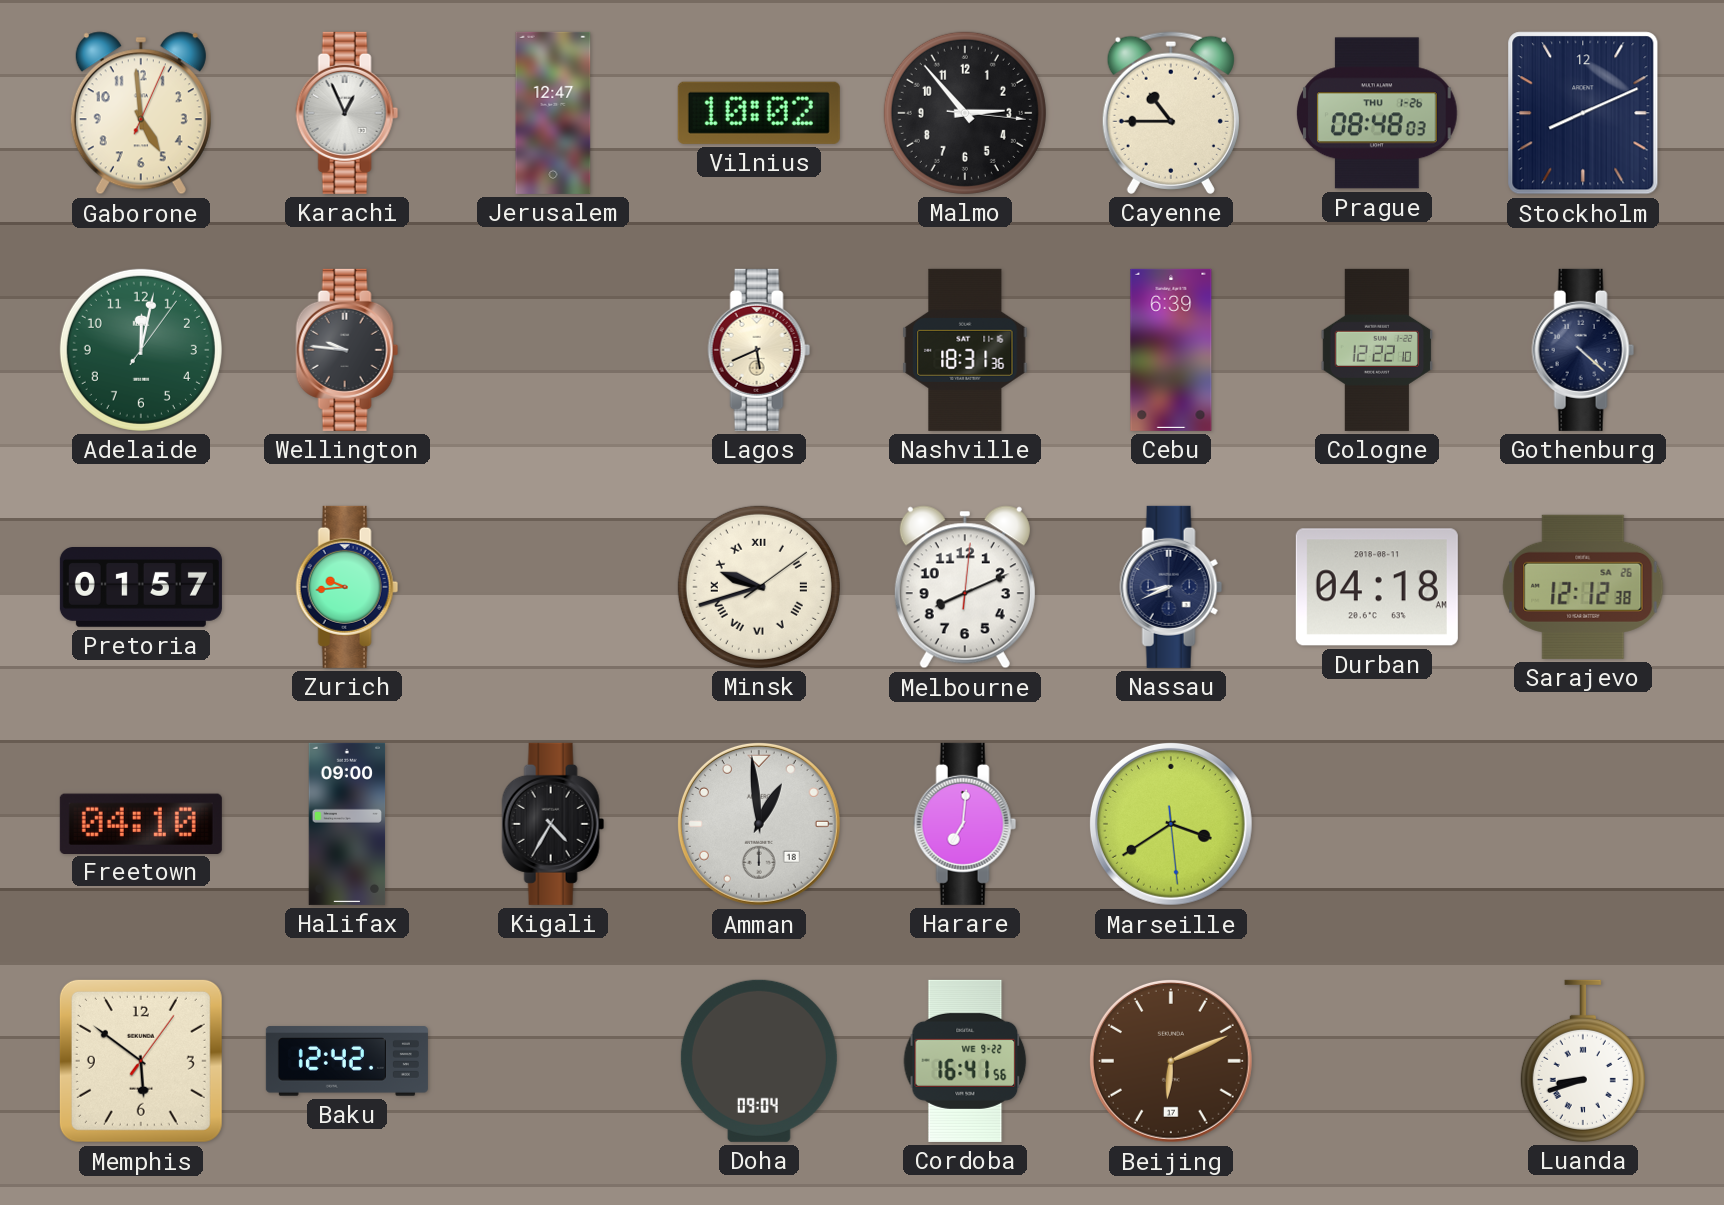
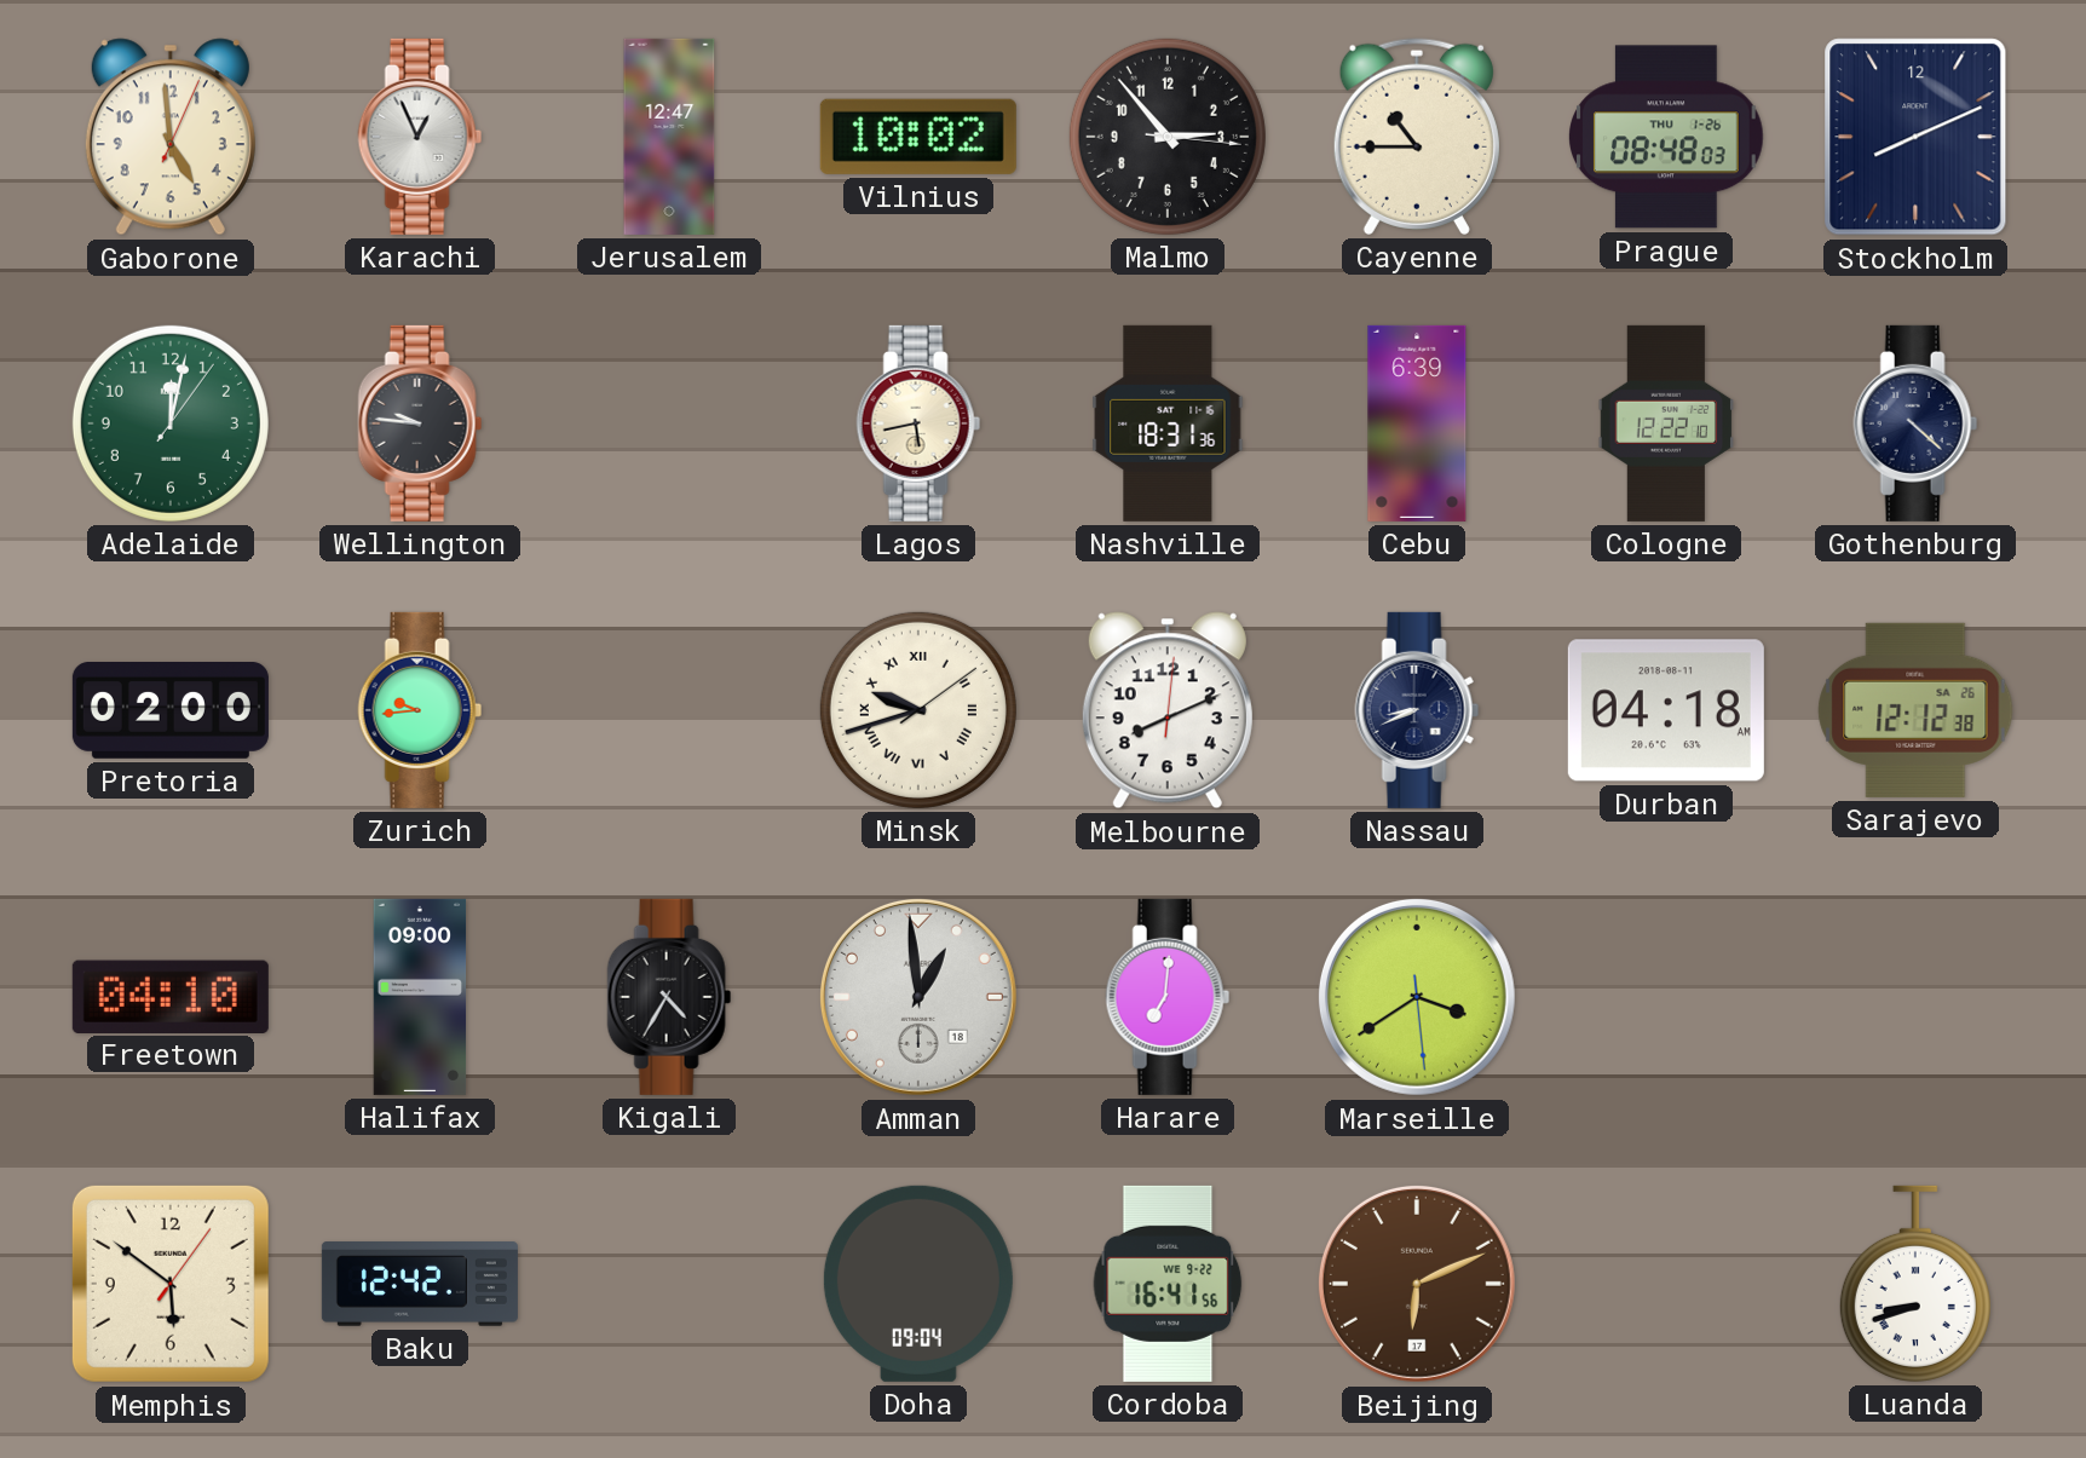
Lagos: 5:41 -> 5:43 (918, 423)
Pretoria: 01:57 -> 02:00 (171, 711)
